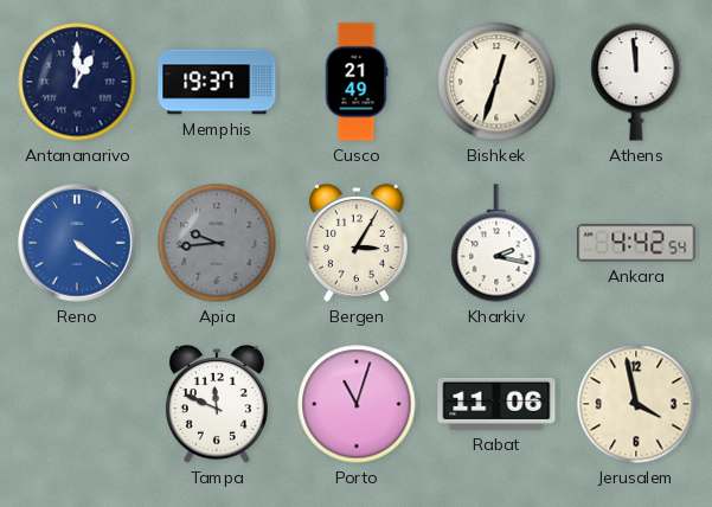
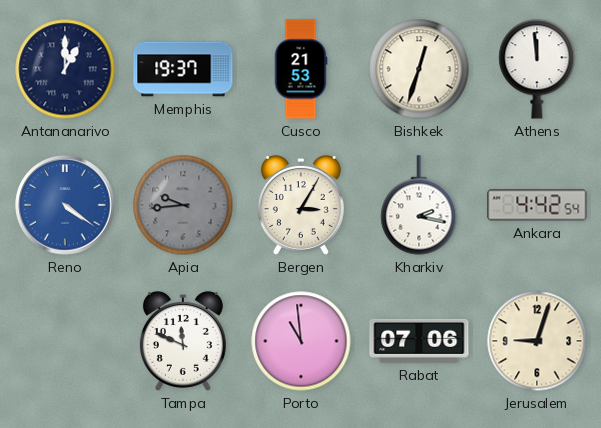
Cusco: 21:49 -> 21:53 (301, 69)
Porto: 11:03 -> 10:59 (301, 341)
Rabat: 11:06 -> 07:06 (419, 341)
Jerusalem: 3:58 -> 9:03 (537, 341)
